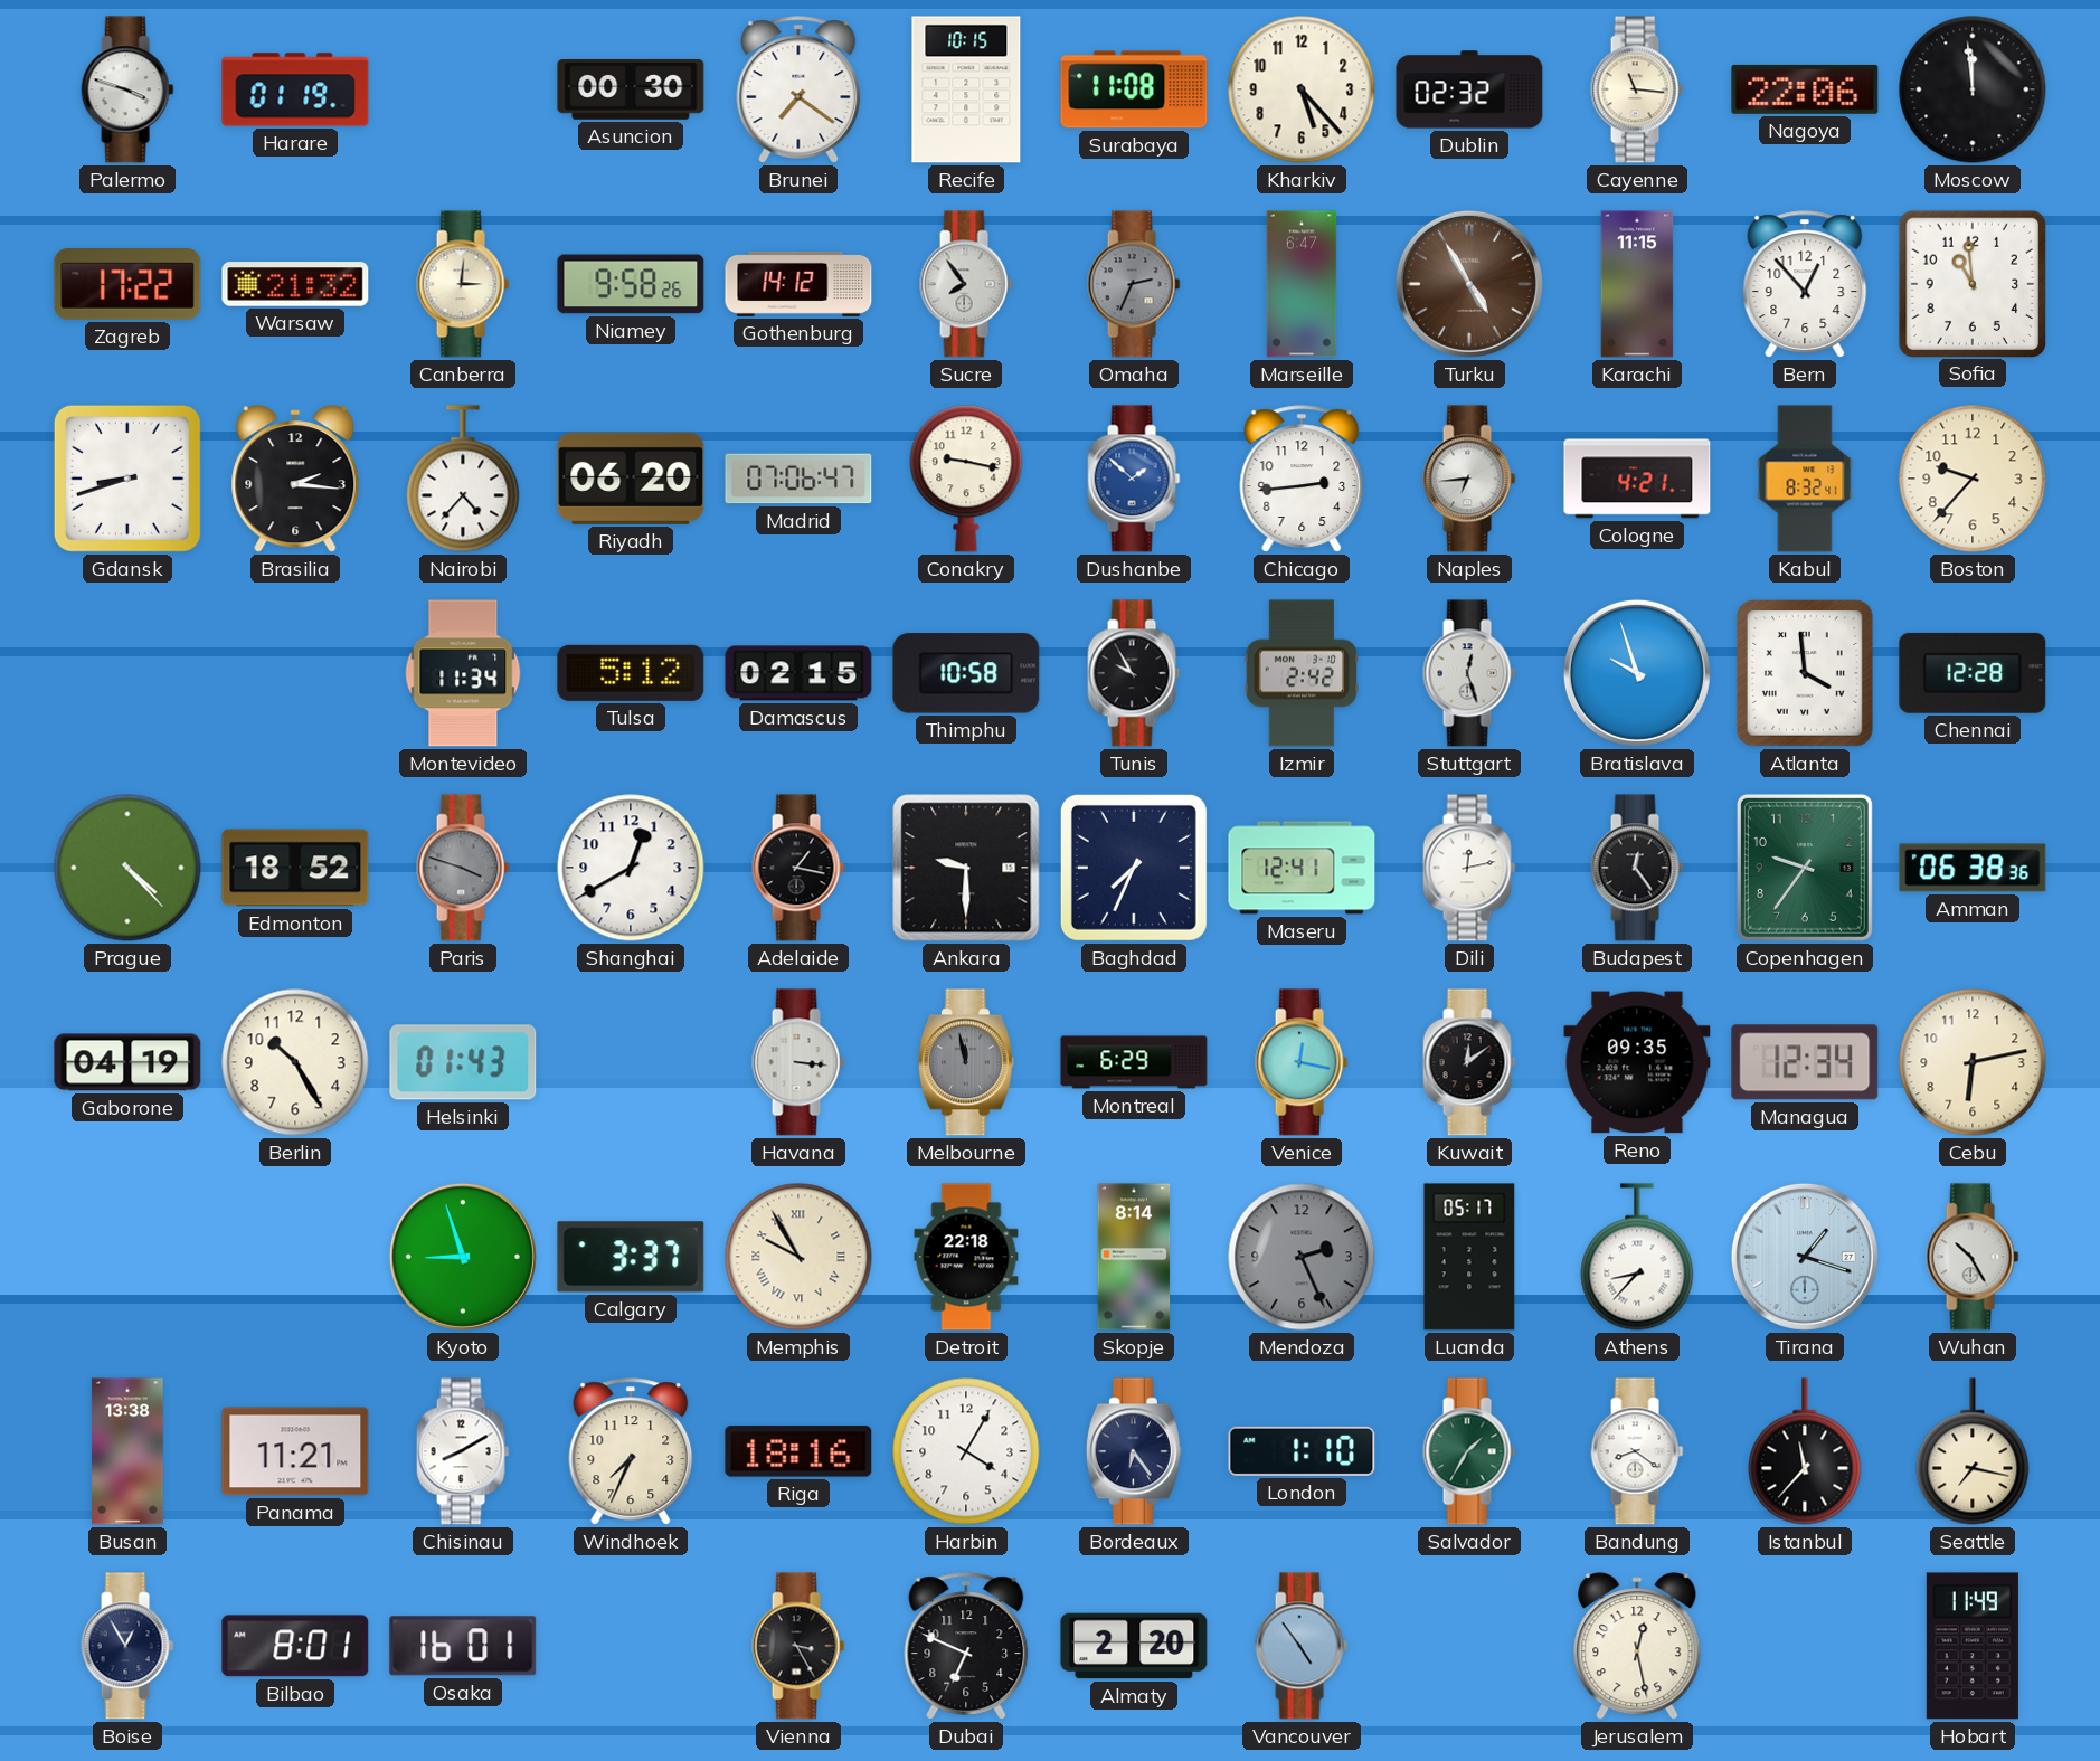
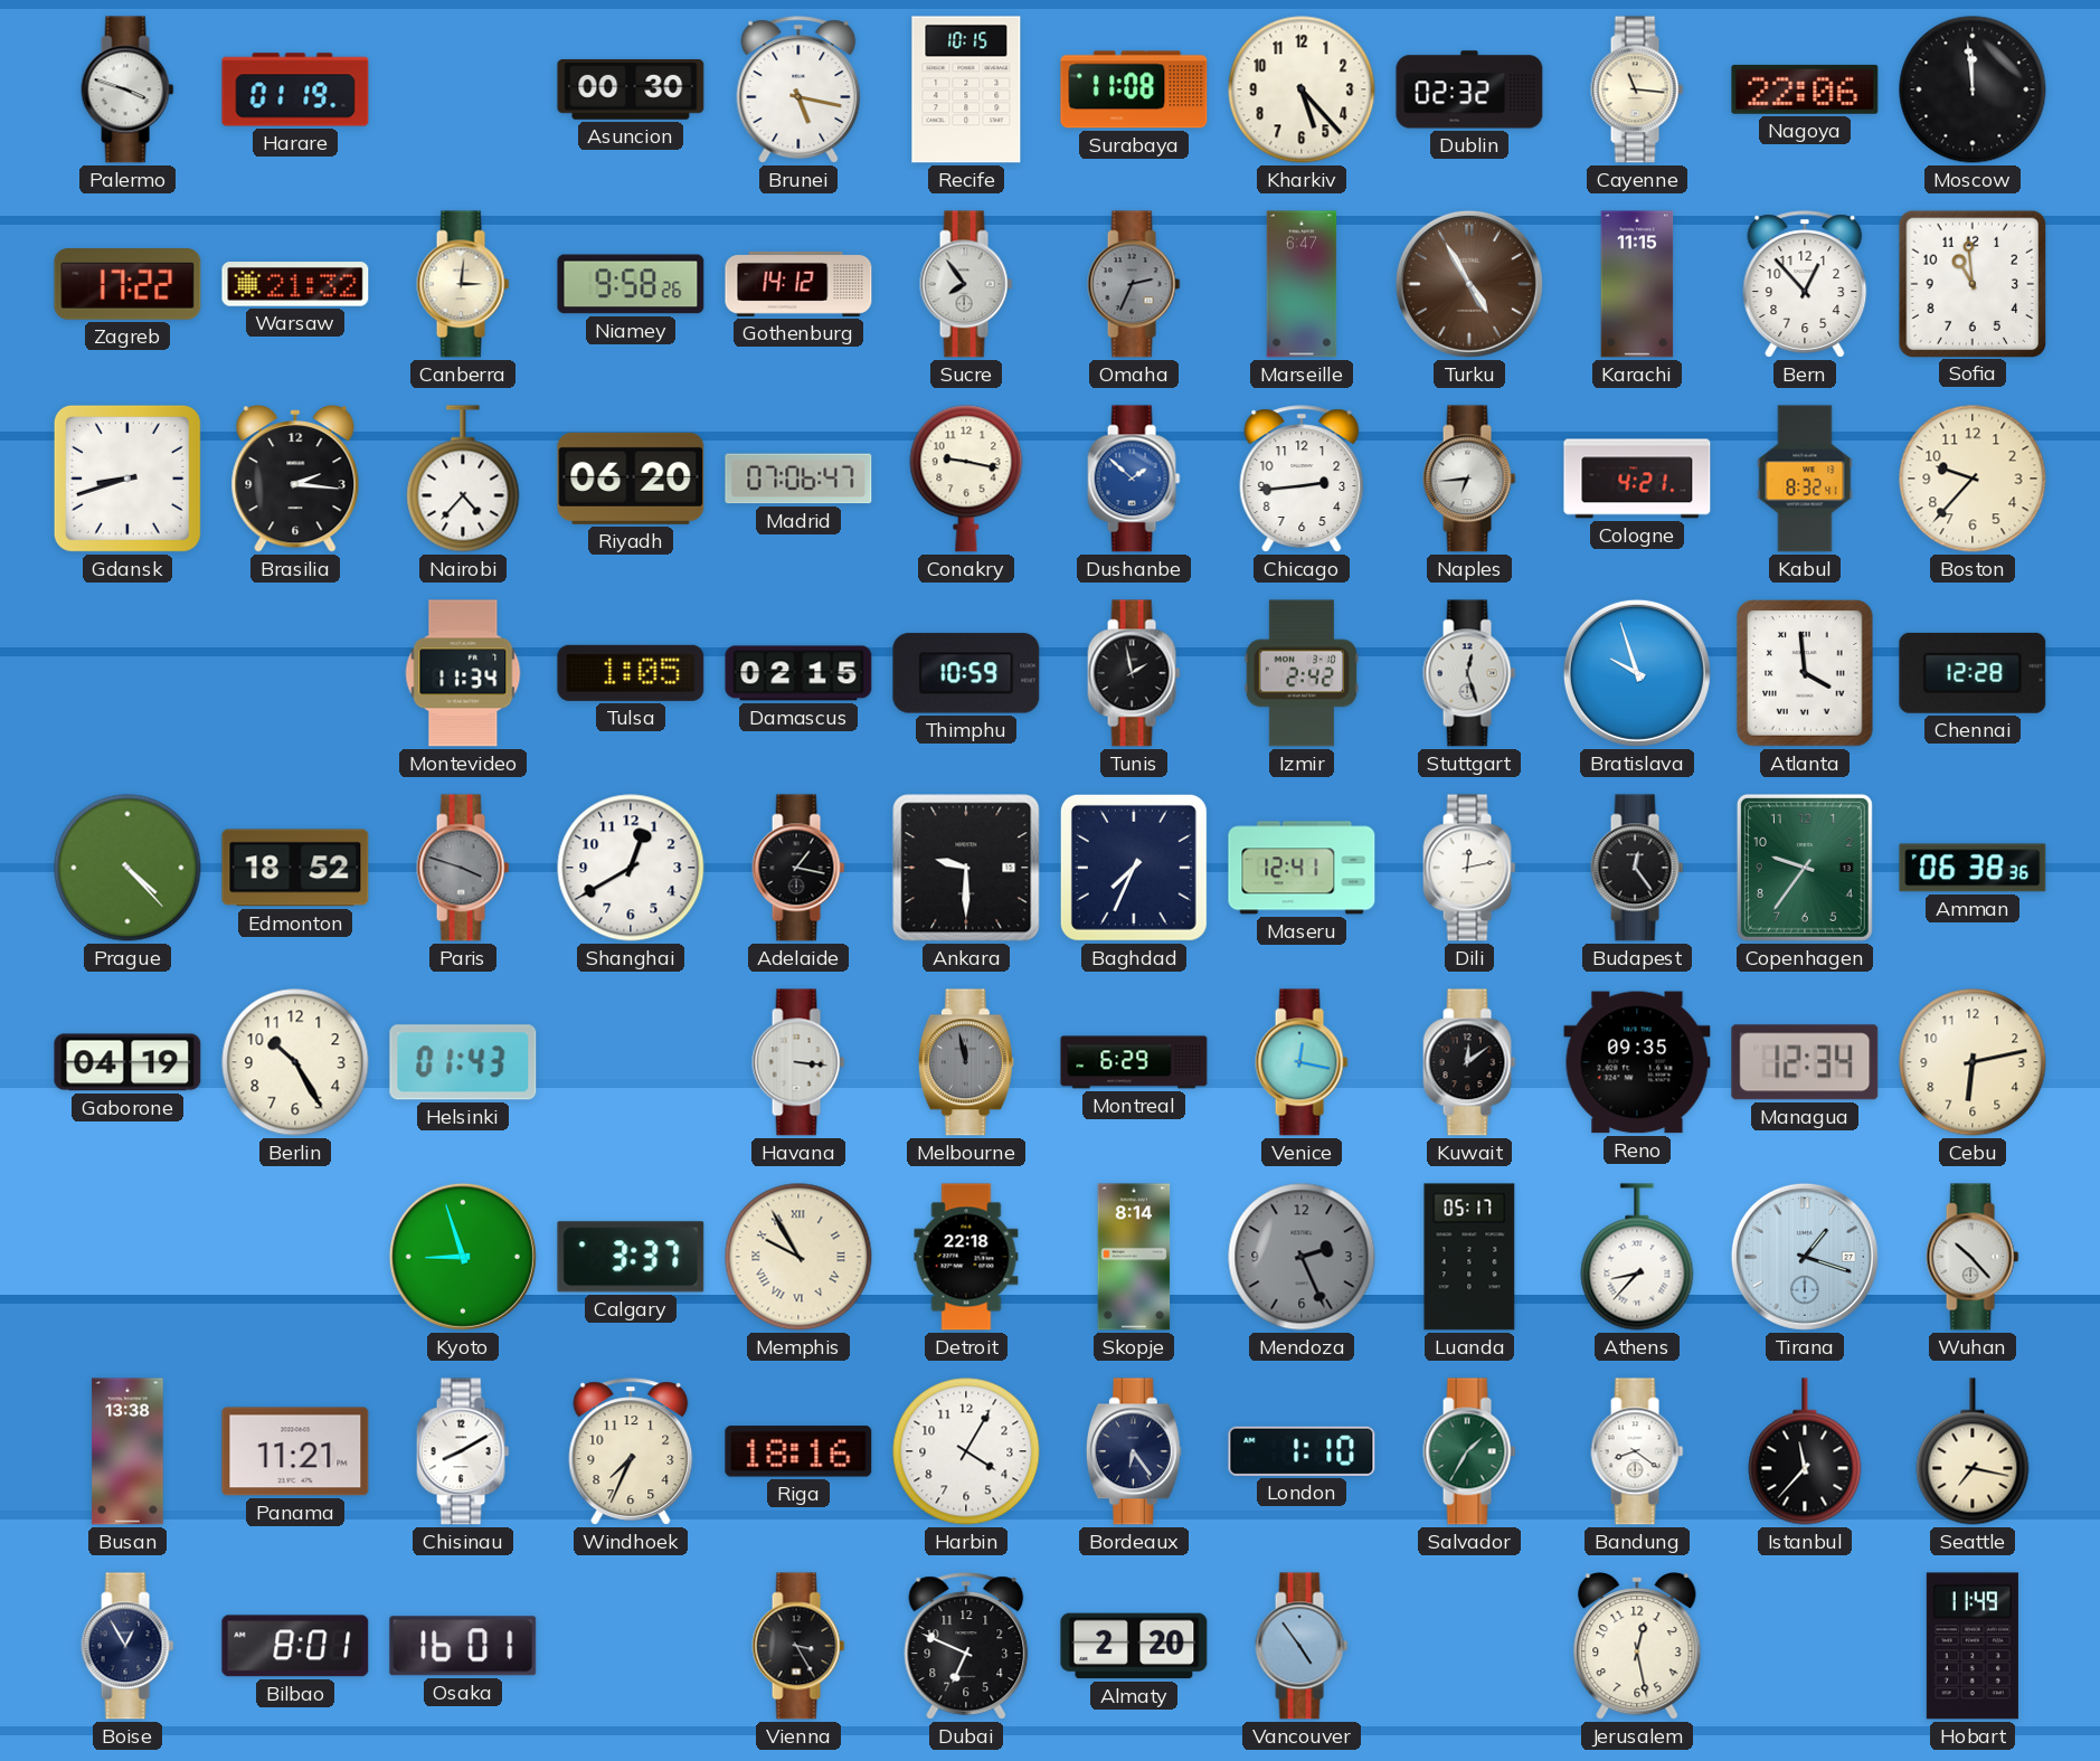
Brunei: 7:21 -> 5:17 (798, 89)
Tulsa: 5:12 -> 1:05 (631, 673)
Thimphu: 10:58 -> 10:59 (966, 673)
Tunis: 9:55 -> 1:58 (1134, 673)
Wuhan: 10:25 -> 10:23 (1973, 1257)
